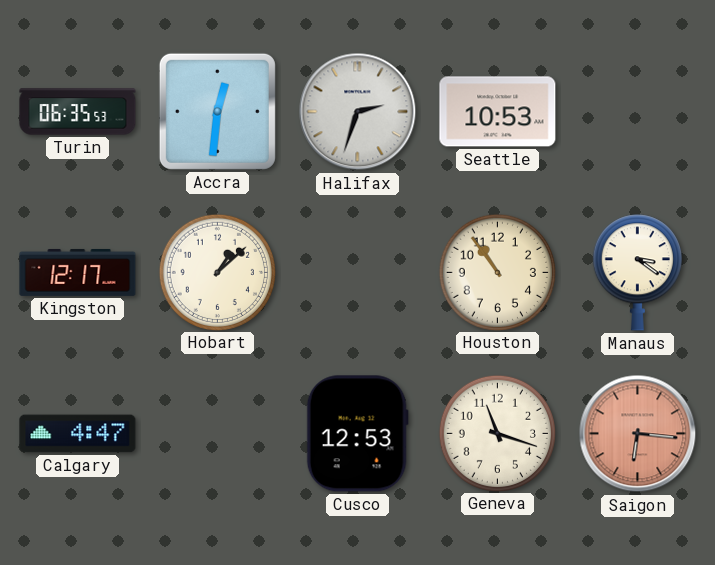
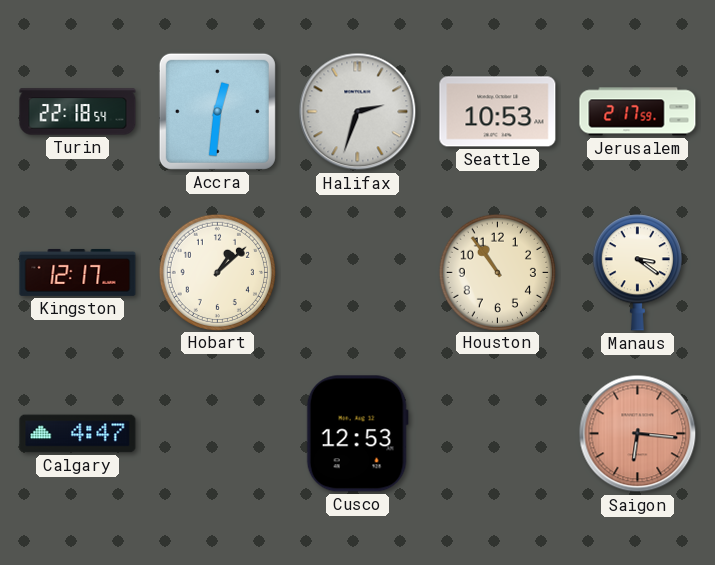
Turin: 06:35 -> 22:18 (78, 112)
Jerusalem: none -> 2:17 (638, 112)
Geneva: 11:18 -> none (497, 433)
